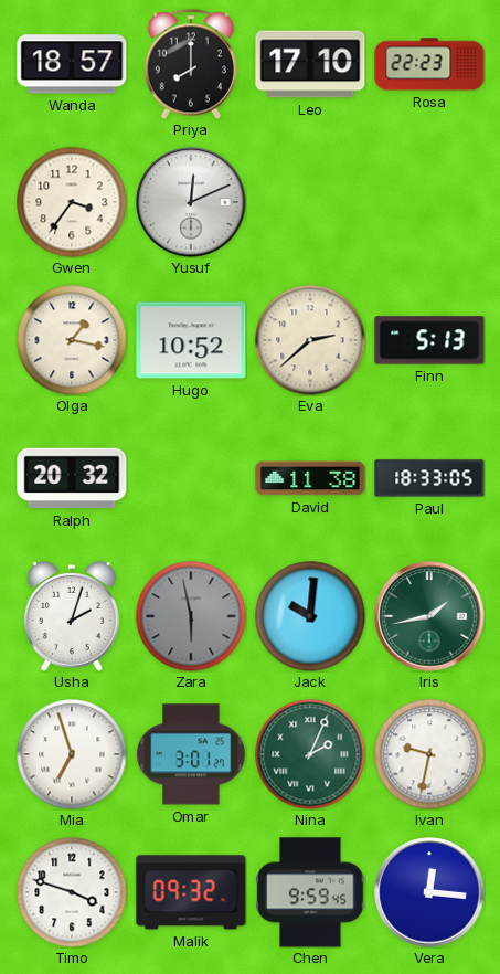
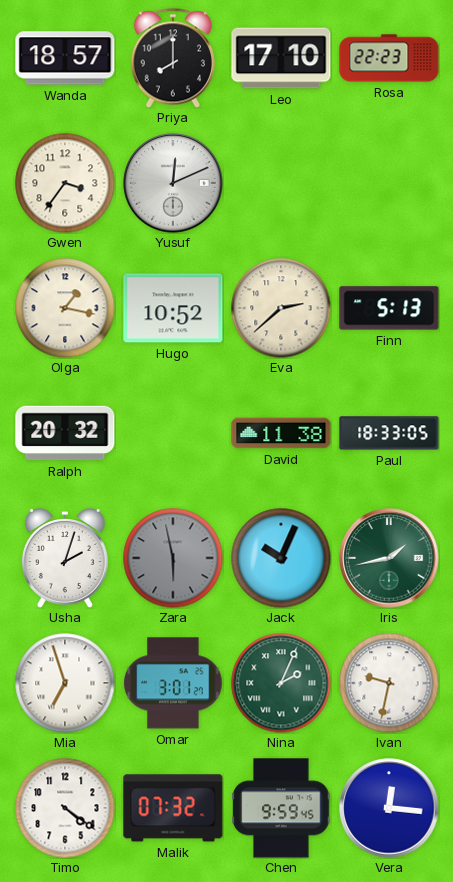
Jack: 10:01 -> 10:04 (281, 558)
Timo: 3:48 -> 4:21 (65, 808)
Malik: 09:32 -> 07:32 (173, 808)
